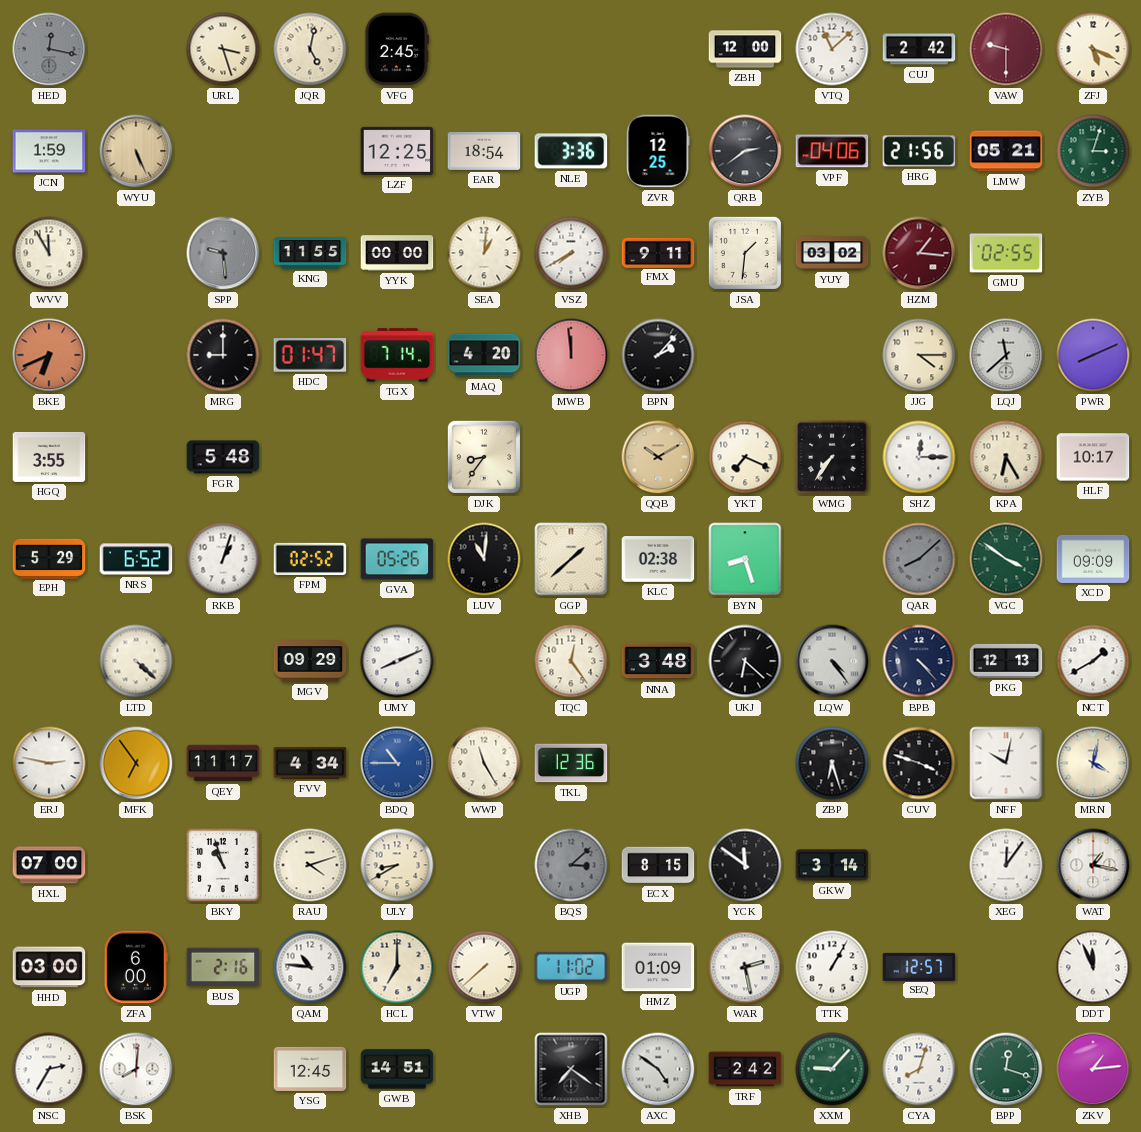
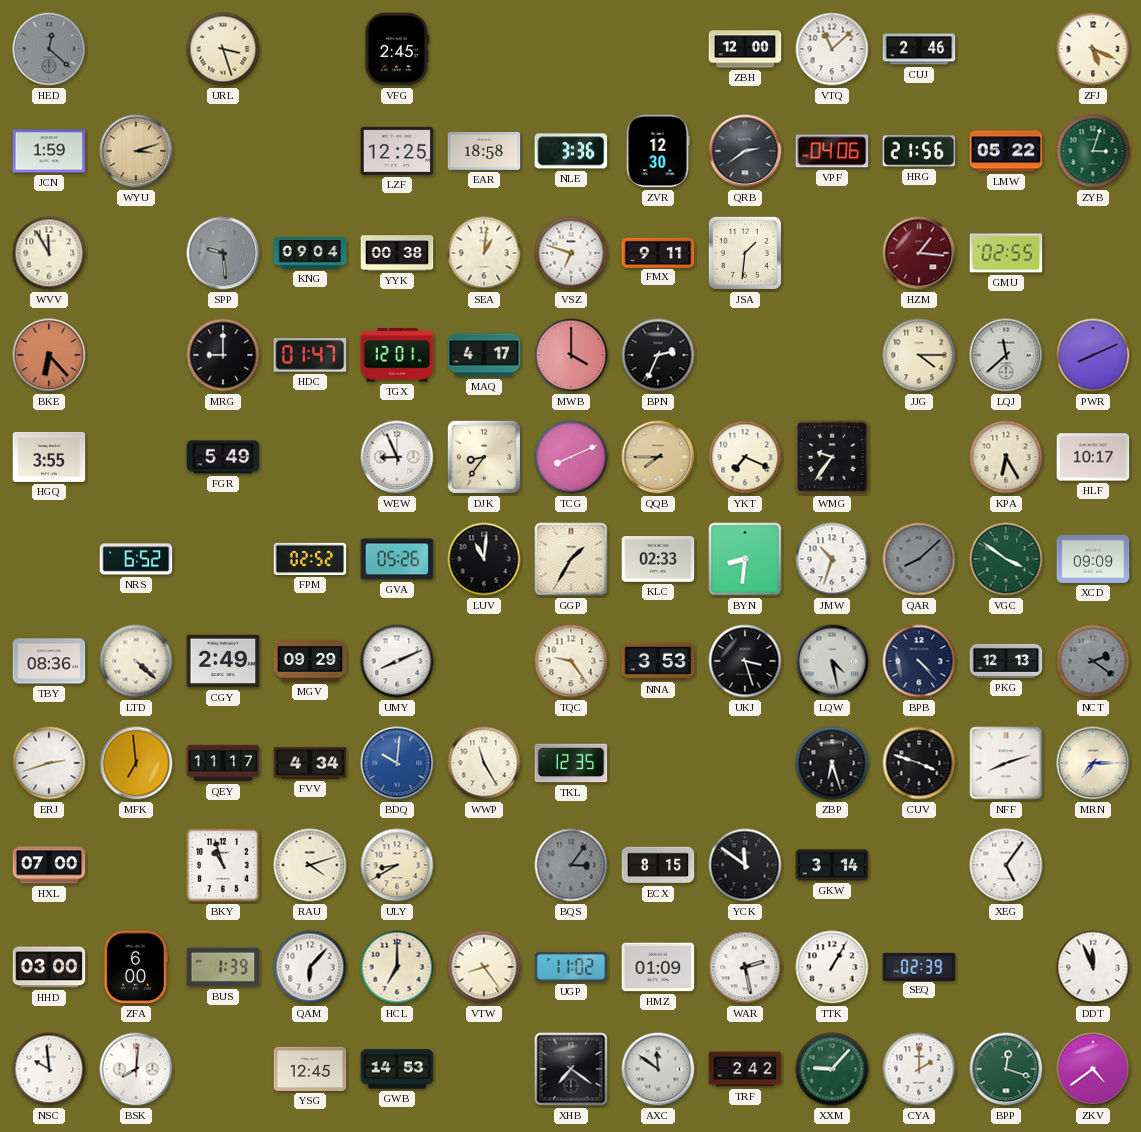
HED: 12:17 -> 12:22 (49, 49)
JQR: 5:02 -> none (310, 49)
CUJ: 2:42 -> 2:46 (919, 49)
VAW: 9:30 -> none (1006, 49)
WYU: 5:26 -> 3:12 (136, 151)
EAR: 18:54 -> 18:58 (484, 151)
ZVR: 12:25 -> 12:30 (658, 151)
LMW: 05:21 -> 05:22 (1006, 151)
KNG: 11:55 -> 09:04 (310, 253)
YYK: 00:00 -> 00:38 (397, 253)
VSZ: 7:40 -> 6:48 (571, 253)
YUY: 03:02 -> none (832, 253)
BKE: 6:41 -> 6:23 (49, 355)
TGX: 7:14 -> 12:01 (397, 355)
MAQ: 4:20 -> 4:17 (484, 355)
MWB: 11:59 -> 4:00 (571, 355)
BPN: 2:07 -> 2:34 (658, 355)
FGR: 5:48 -> 5:49 (223, 457)
WEW: none -> 8:56 (397, 457)
TCG: none -> 8:11 (571, 457)
QQB: 10:10 -> 7:45 (658, 457)
WMG: 7:36 -> 9:36 (832, 457)
SHZ: 12:15 -> none (919, 457)
EPH: 5:29 -> none (49, 558)
RKB: 1:03 -> none (223, 559)
GGP: 1:38 -> 1:35 (571, 559)
KLC: 02:38 -> 02:33 (658, 559)
BYN: 8:27 -> 8:31 (745, 559)
JMW: none -> 10:33 (832, 559)
TBY: none -> 08:36 (49, 661)
CGY: none -> 2:49 (223, 661)
TQC: 12:24 -> 9:24 (571, 661)
NNA: 3:48 -> 3:53 (658, 661)
UKJ: 6:22 -> 3:27 (745, 661)
LQW: 4:24 -> 4:28 (832, 661)
NCT: 1:40 -> 2:21 (1093, 661)
NCT dial: white -> grey (1093, 661)
ERJ: 2:47 -> 2:42 (49, 763)
MFK: 6:54 -> 6:59 (136, 763)
BDQ: 10:45 -> 10:01 (397, 763)
TKL: 12:36 -> 12:35 (571, 763)
NFF: 10:02 -> 8:12 (1006, 763)
MRN: 4:02 -> 7:15 (1093, 763)
BQS: 3:08 -> 3:06 (571, 865)
XEG: 12:06 -> 5:06 (1006, 865)
WAT: 1:17 -> none (1093, 865)
BUS: 2:16 -> 1:39 (223, 967)
QAM: 10:46 -> 6:07 (310, 967)
VTW: 7:38 -> 8:24 (484, 967)
SEQ: 12:57 -> 02:39 (919, 966)
NSC: 2:35 -> 9:59 (49, 1069)
GWB: 14:51 -> 14:53 (397, 1069)
AXC: 4:51 -> 11:51 (658, 1069)
CYA: 8:03 -> 2:00 (919, 1069)
ZKV: 1:14 -> 4:39 (1093, 1069)
